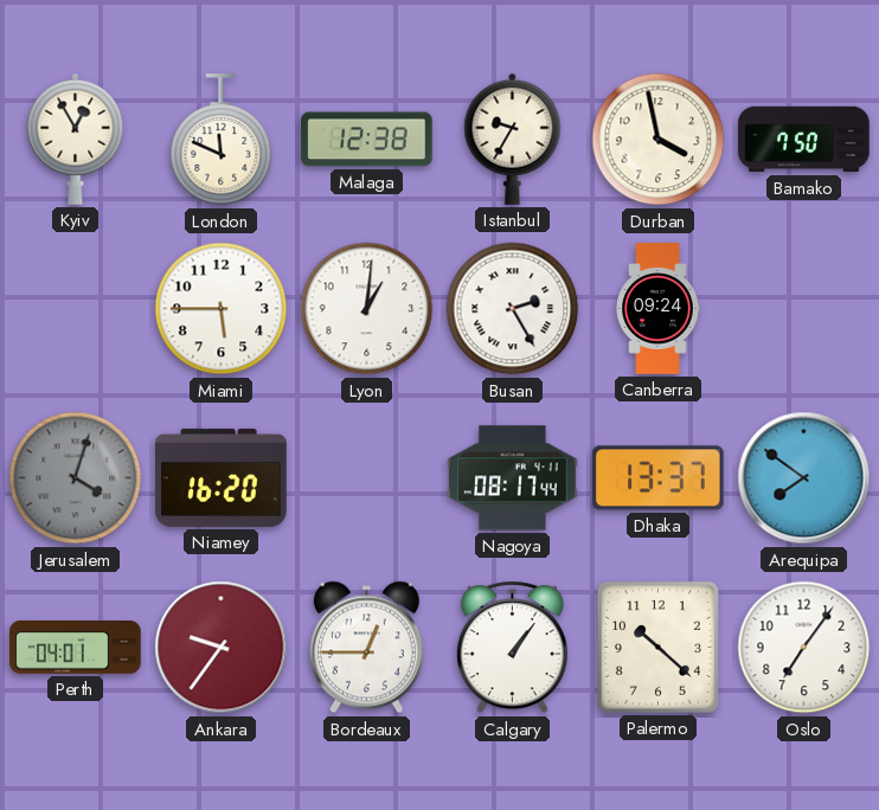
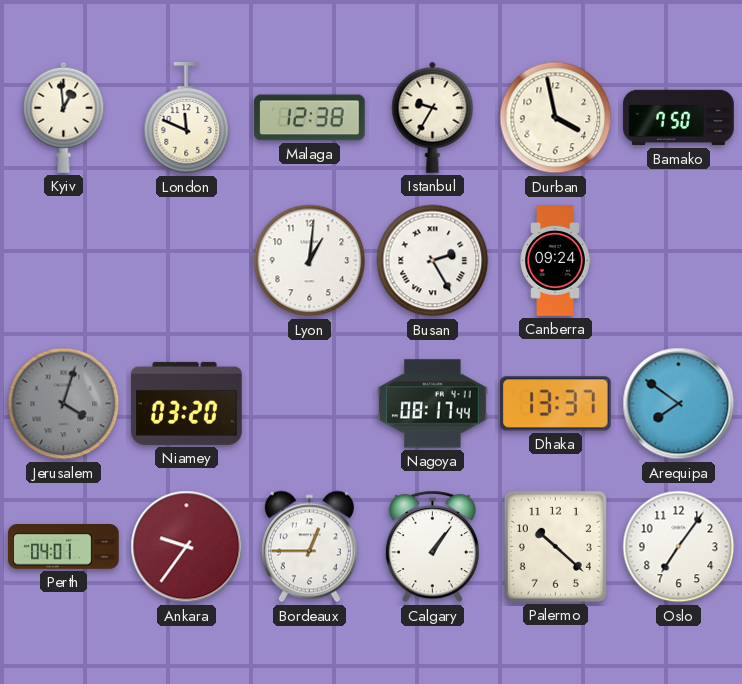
Kyiv: 12:55 -> 12:59 (64, 117)
Miami: 5:45 -> none (222, 309)
Niamey: 16:20 -> 03:20 (187, 403)
